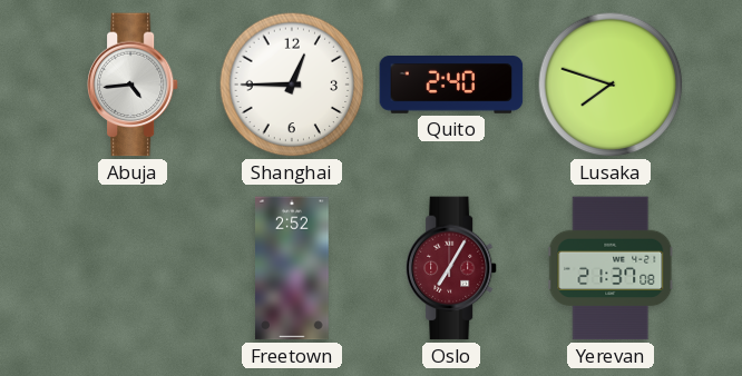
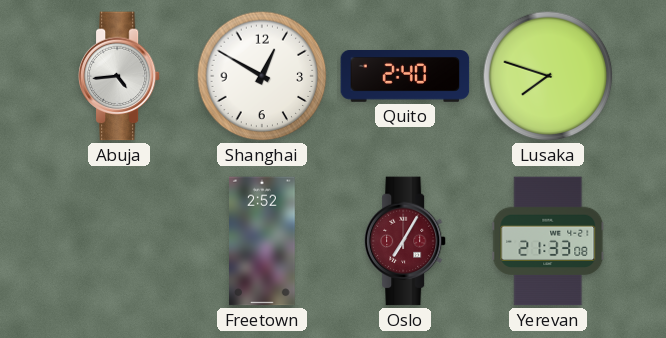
Shanghai: 12:45 -> 12:50 (262, 76)
Yerevan: 21:37 -> 21:33 (548, 241)
